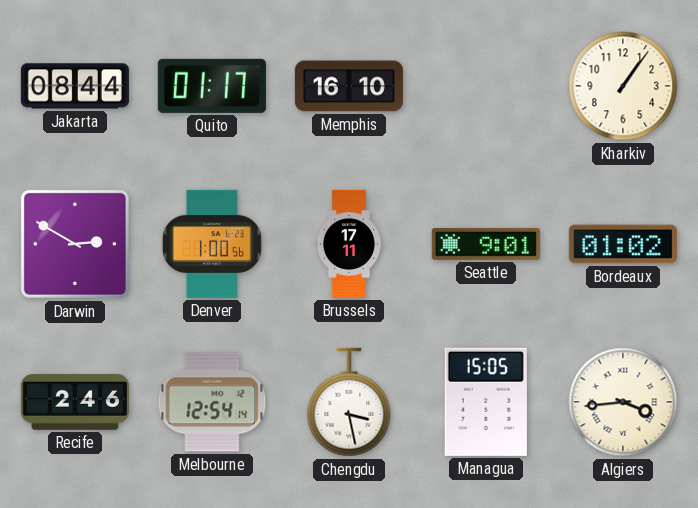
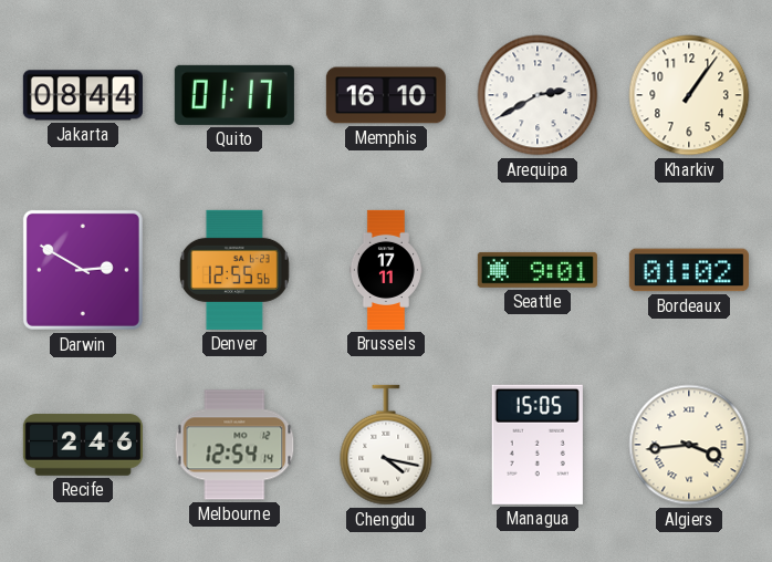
Arequipa: none -> 2:40 (538, 95)
Denver: 1:00 -> 12:55 (234, 270)
Chengdu: 3:28 -> 4:17 (386, 445)
